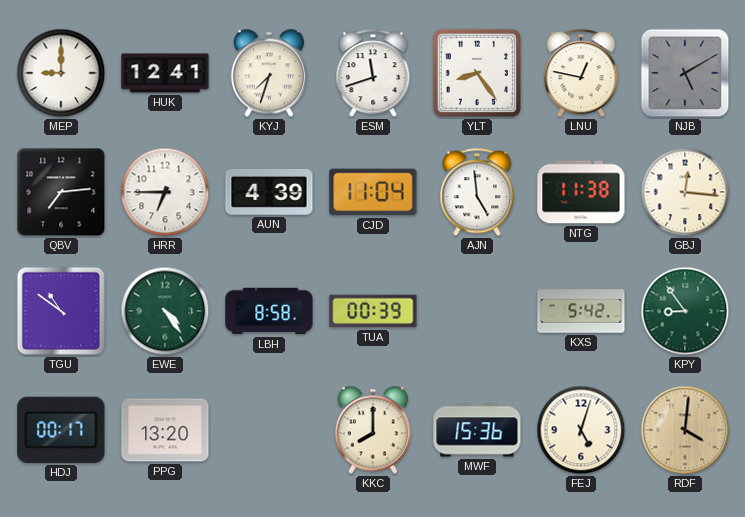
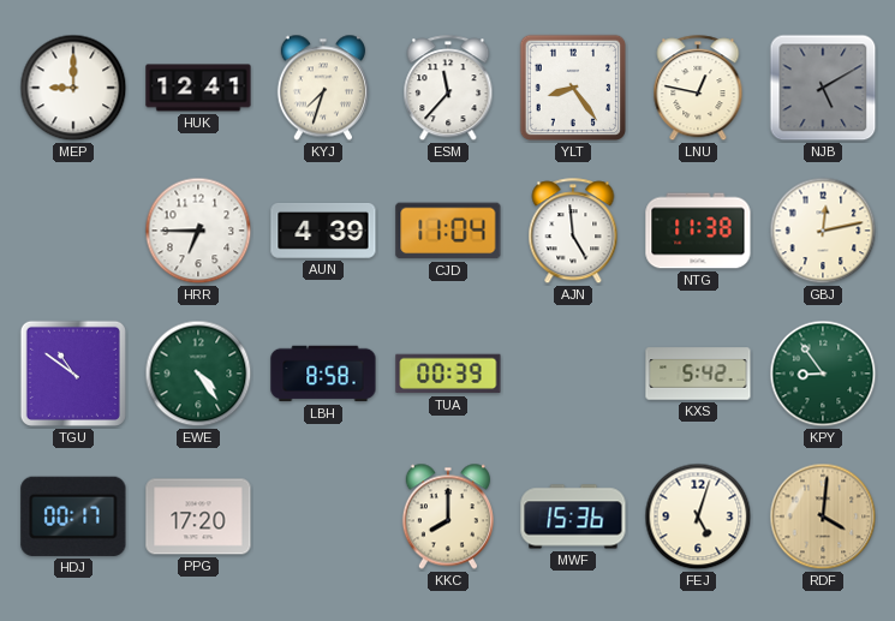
ESM: 11:42 -> 11:37 (448, 89)
QBV: 7:14 -> none (61, 192)
GBJ: 12:16 -> 12:13 (823, 231)
PPG: 13:20 -> 17:20 (198, 516)
